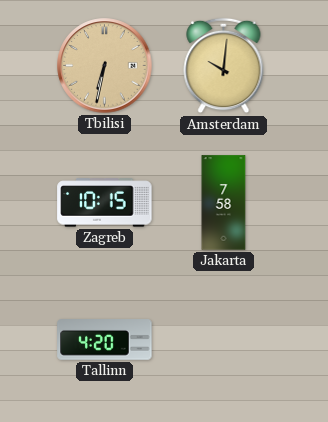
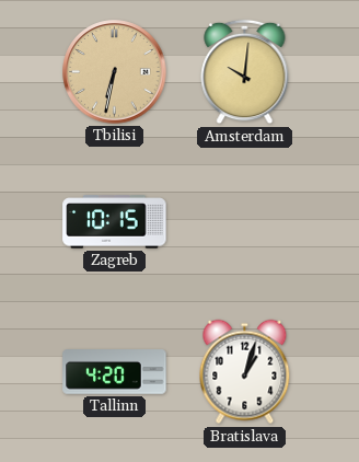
Jakarta: 7:58 -> none (224, 203)
Bratislava: none -> 1:03 (245, 372)
